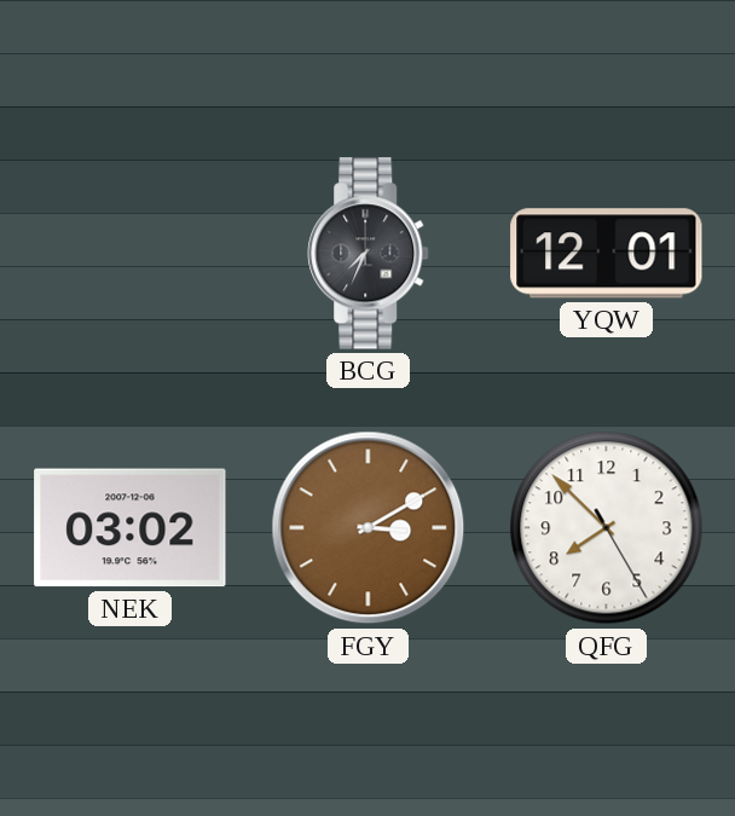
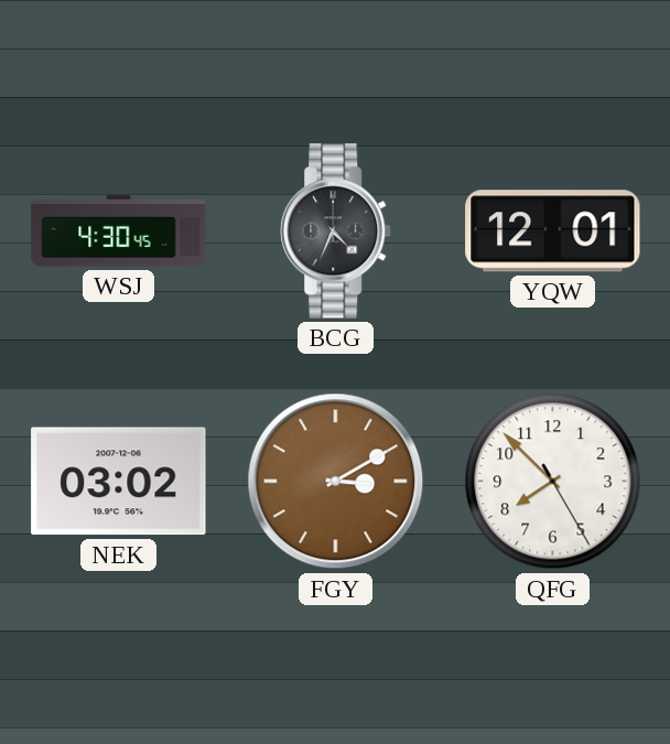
WSJ: none -> 4:30 (119, 231)
BCG: 7:34 -> 4:34 (336, 231)
